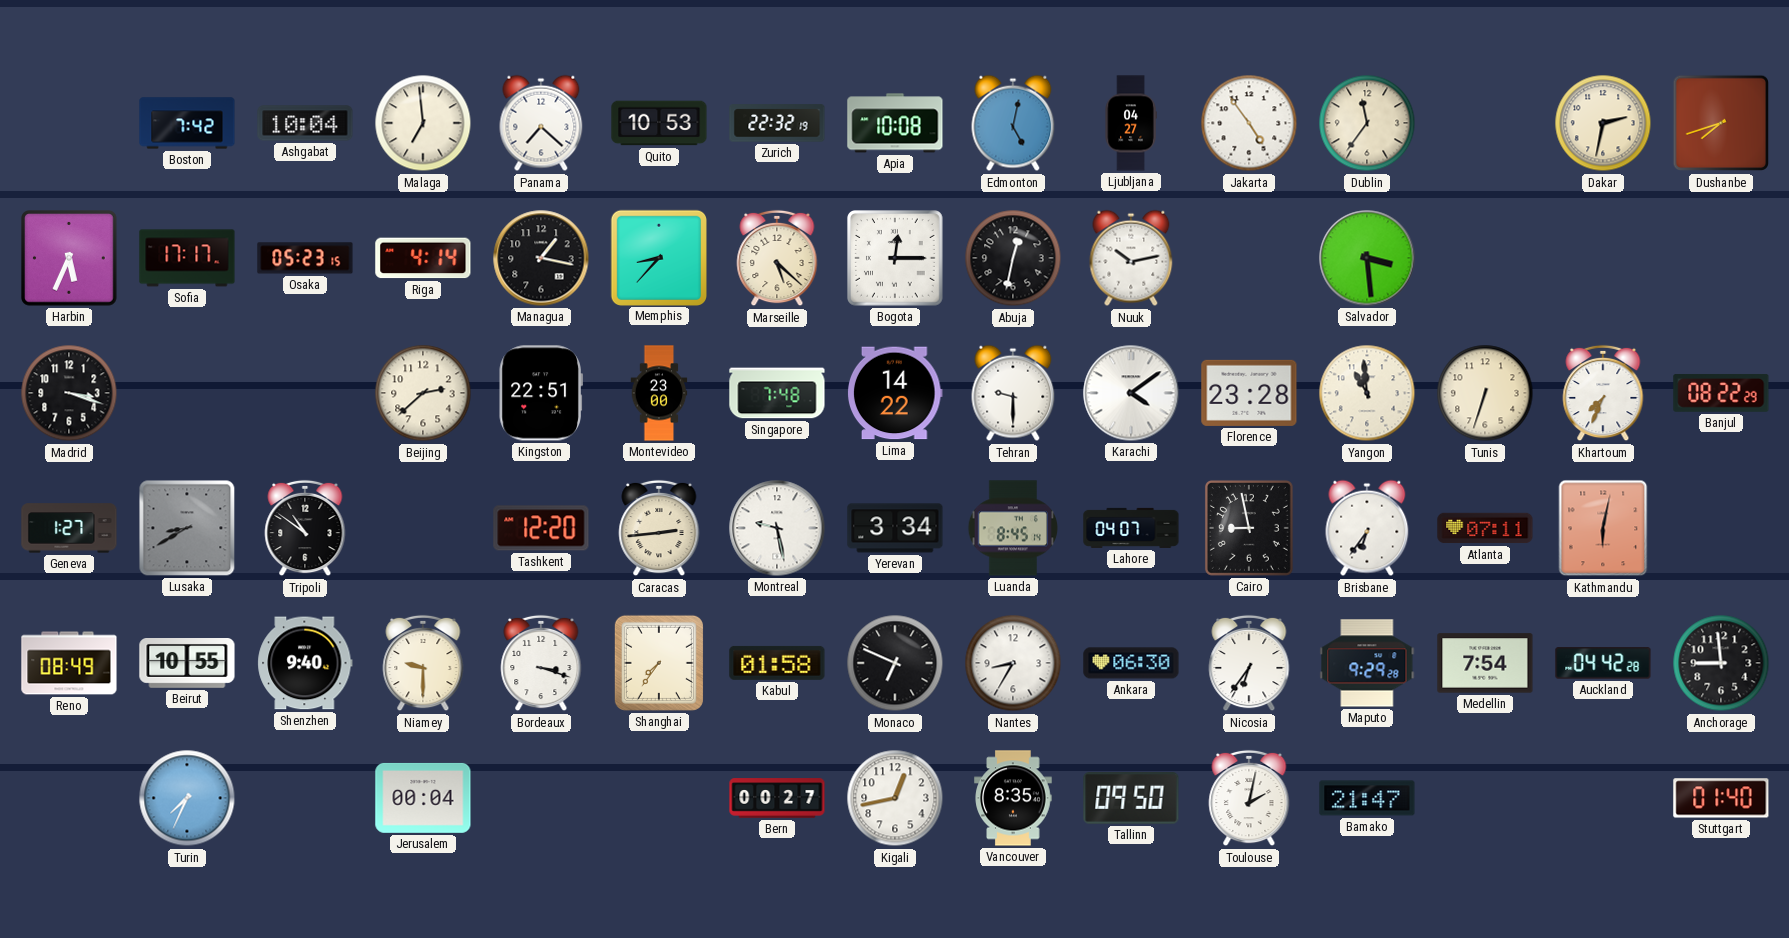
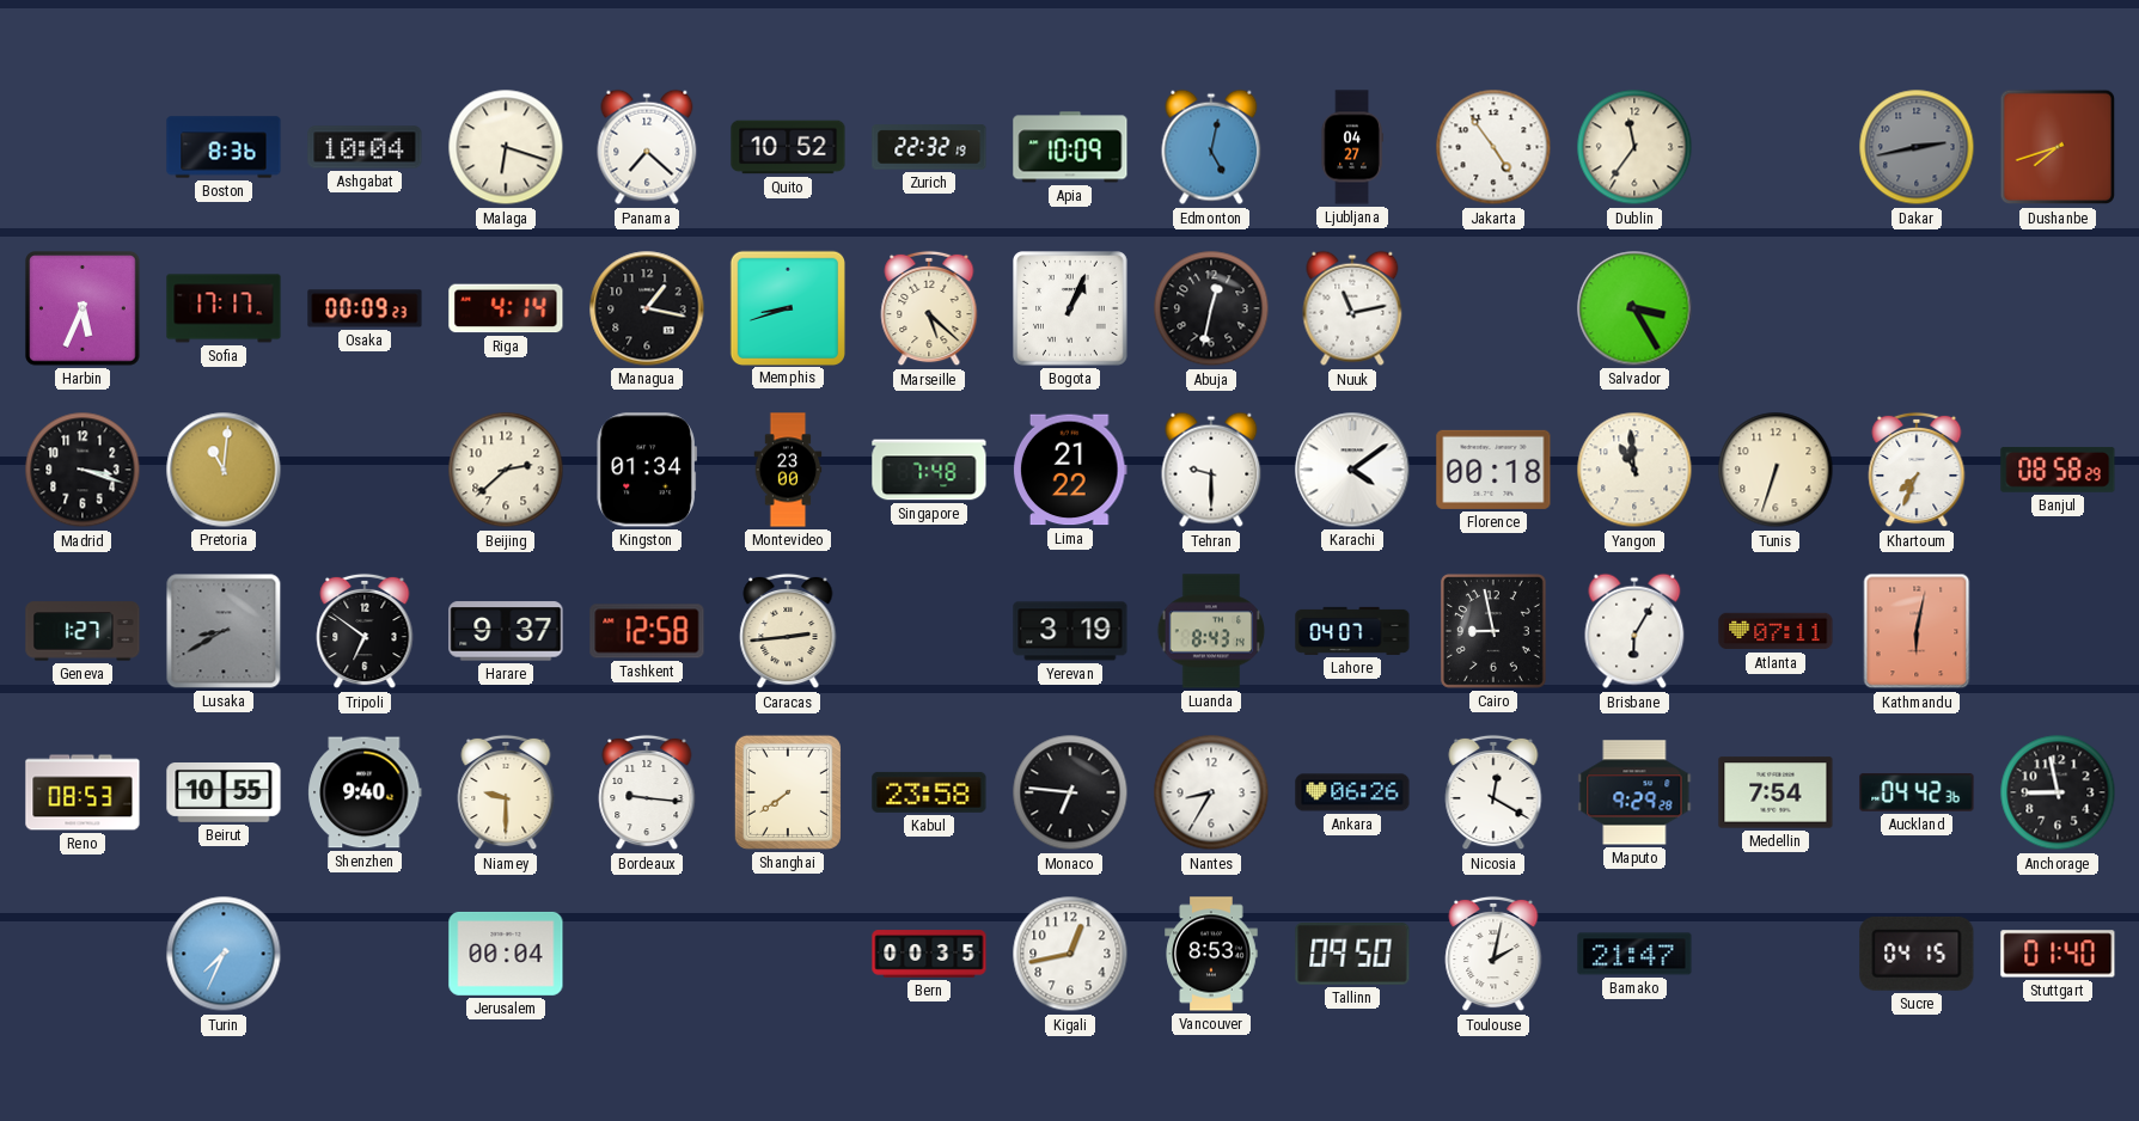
Boston: 7:42 -> 8:36 (224, 147)
Malaga: 6:59 -> 6:18 (506, 147)
Quito: 10:53 -> 10:52 (788, 147)
Apia: 10:08 -> 10:09 (1070, 147)
Dakar: 2:32 -> 2:43 (1917, 147)
Dakar dial: cream -> grey (1917, 147)
Osaka: 05:23 -> 00:09 (365, 308)
Memphis: 8:37 -> 8:42 (787, 307)
Bogota: 12:15 -> 1:04 (1071, 310)
Nuuk: 10:13 -> 11:13 (1352, 308)
Salvador: 3:29 -> 3:25 (1634, 308)
Pretoria: none -> 11:01 (224, 470)
Kingston: 22:51 -> 01:34 (647, 470)
Lima: 14:22 -> 21:22 (1071, 470)
Florence: 23:28 -> 00:18 (1493, 470)
Banjul: 08:22 -> 08:58 (2058, 470)
Tripoli: 10:51 -> 6:51 (365, 631)
Harare: none -> 9:37 (506, 631)
Tashkent: 12:20 -> 12:58 (647, 631)
Montreal: 9:28 -> none (777, 528)
Yerevan: 3:34 -> 3:19 (1070, 631)
Luanda: 8:45 -> 8:43 (1211, 631)
Brisbane: 6:36 -> 6:05 (1634, 631)
Reno: 08:49 -> 08:53 (82, 792)
Bordeaux: 3:18 -> 9:16 (647, 792)
Shanghai: 7:36 -> 7:39 (788, 792)
Kabul: 01:58 -> 23:58 (929, 792)
Monaco: 6:49 -> 6:46 (1070, 792)
Ankara: 06:30 -> 06:26 (1352, 792)
Nicosia: 6:36 -> 12:20 (1493, 792)
Auckland: 04:42:28 -> 04:42:36 (1917, 792)
Anchorage: 8:59 -> 8:58 (2058, 792)
Bern: 00:27 -> 00:35 (929, 954)
Vancouver: 8:35 -> 8:53 (1211, 954)
Sucre: none -> 04:15 (1917, 954)
